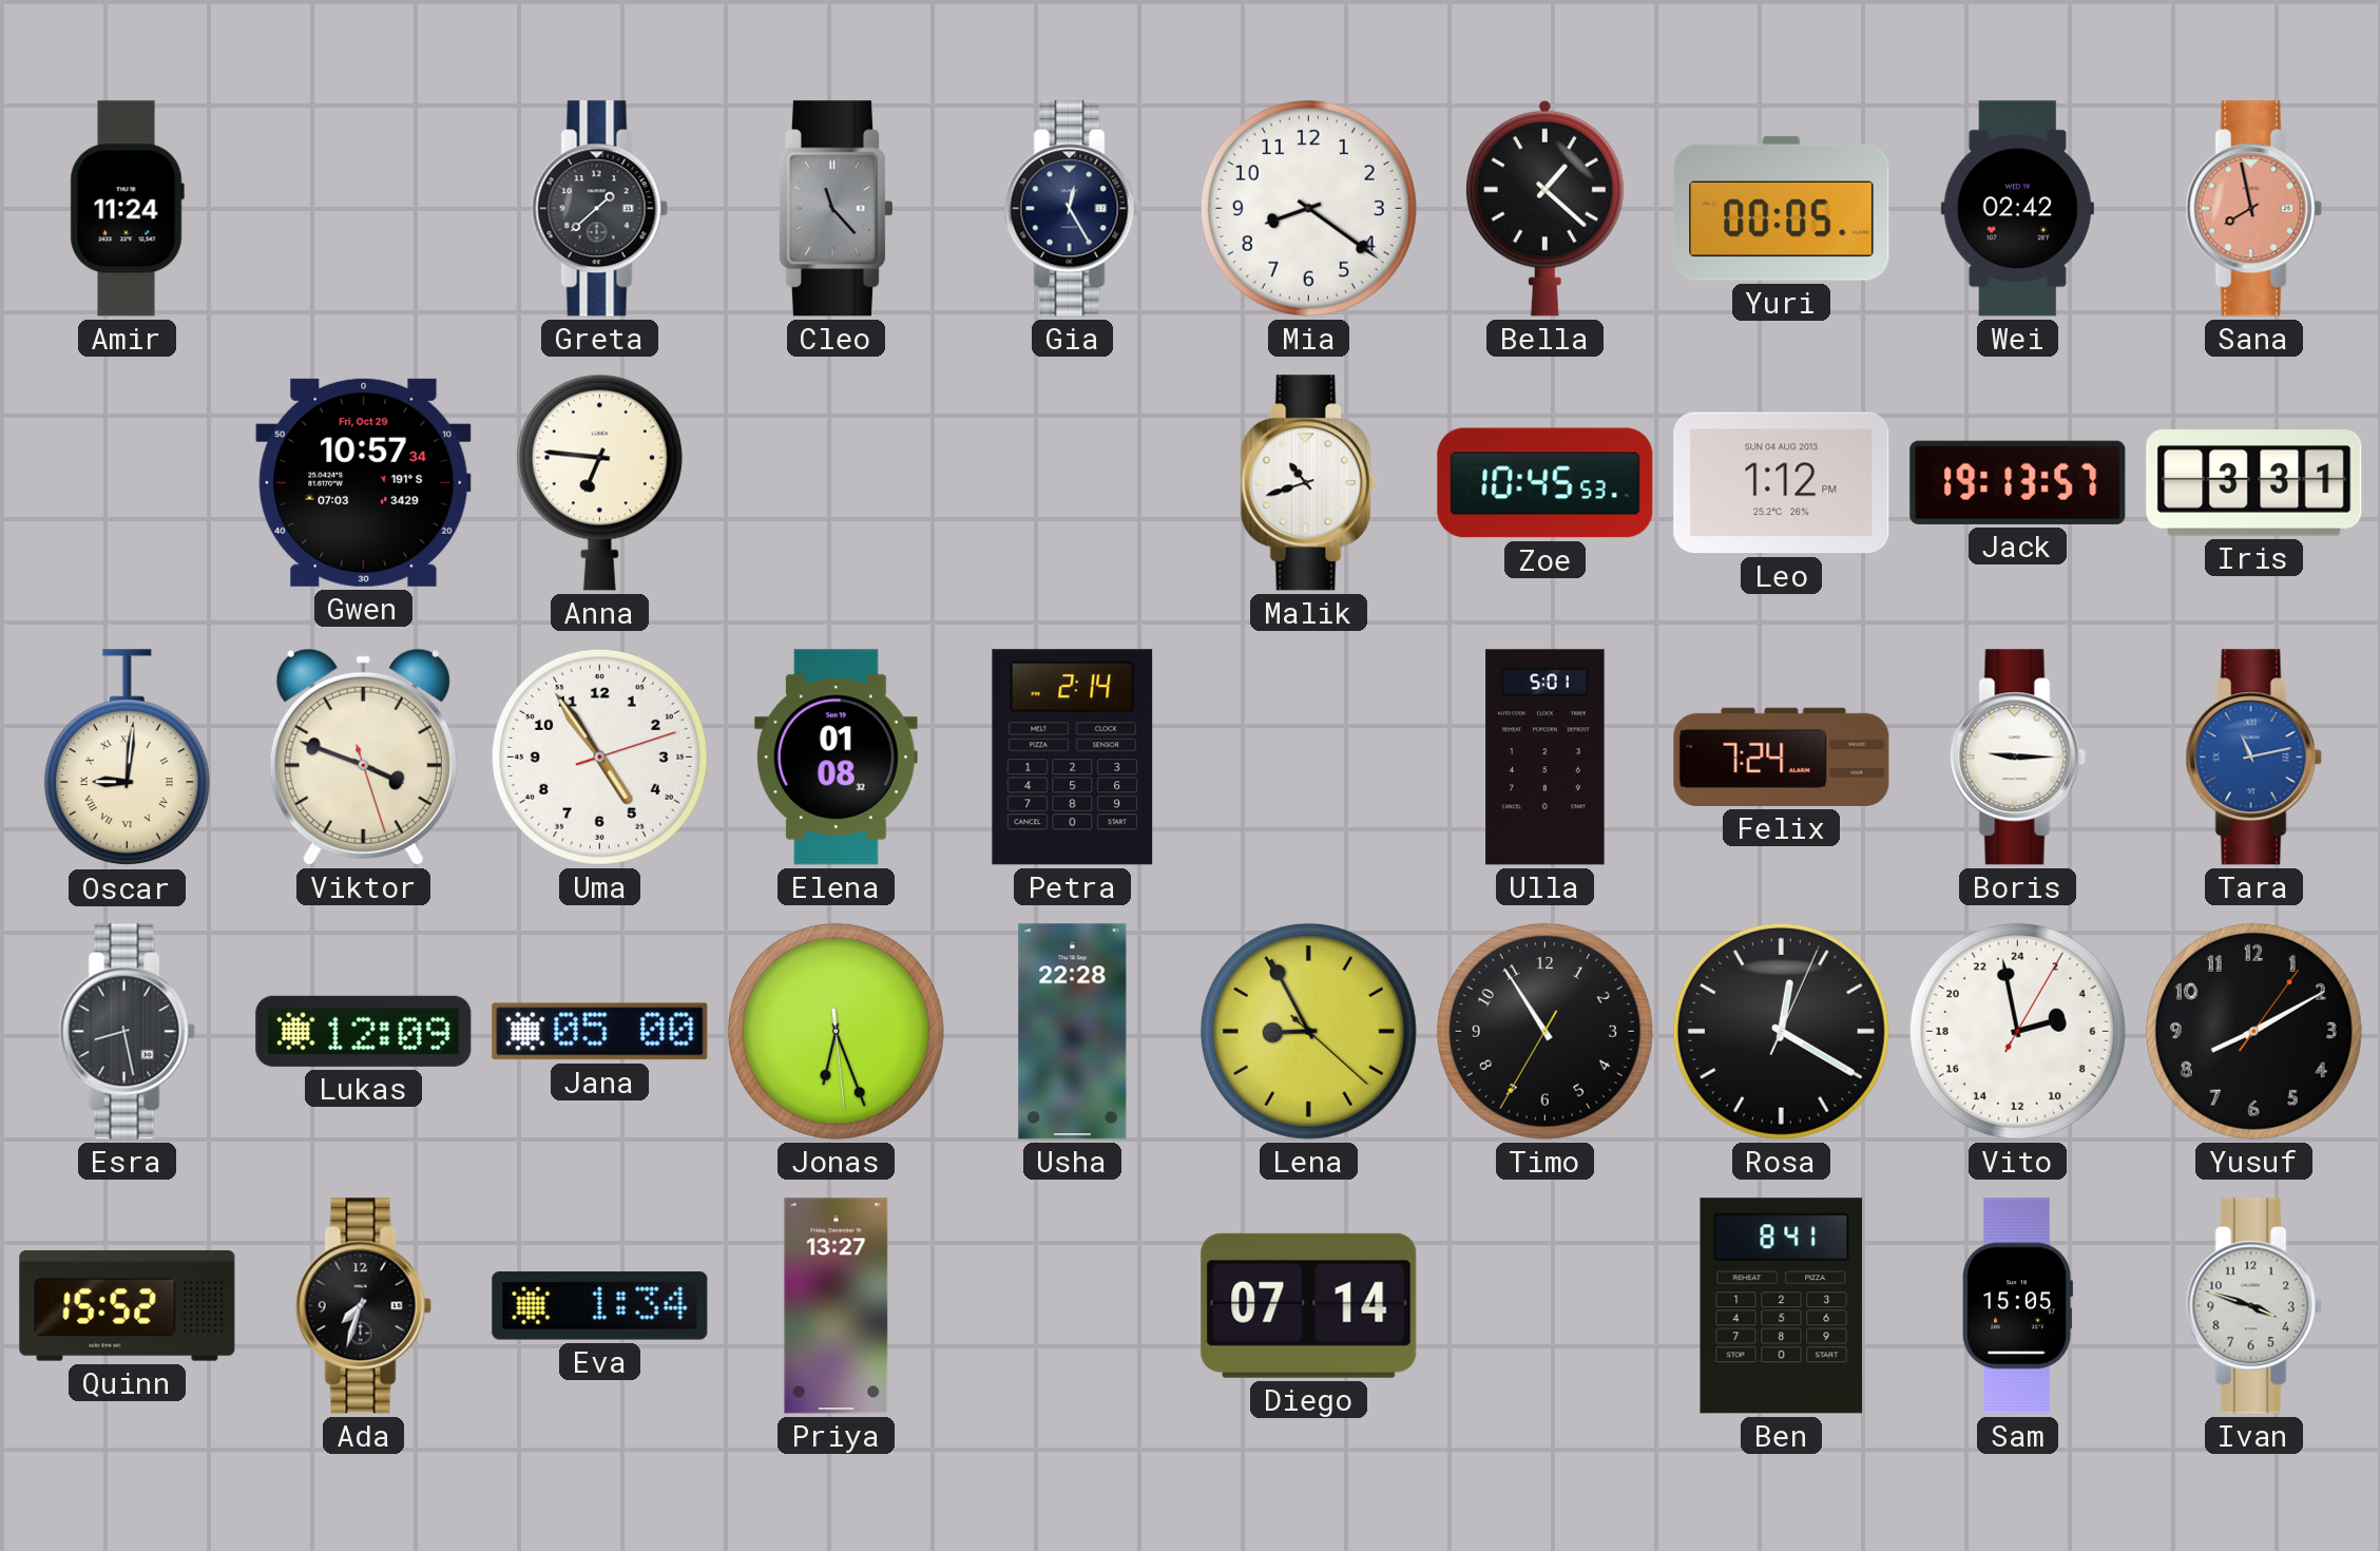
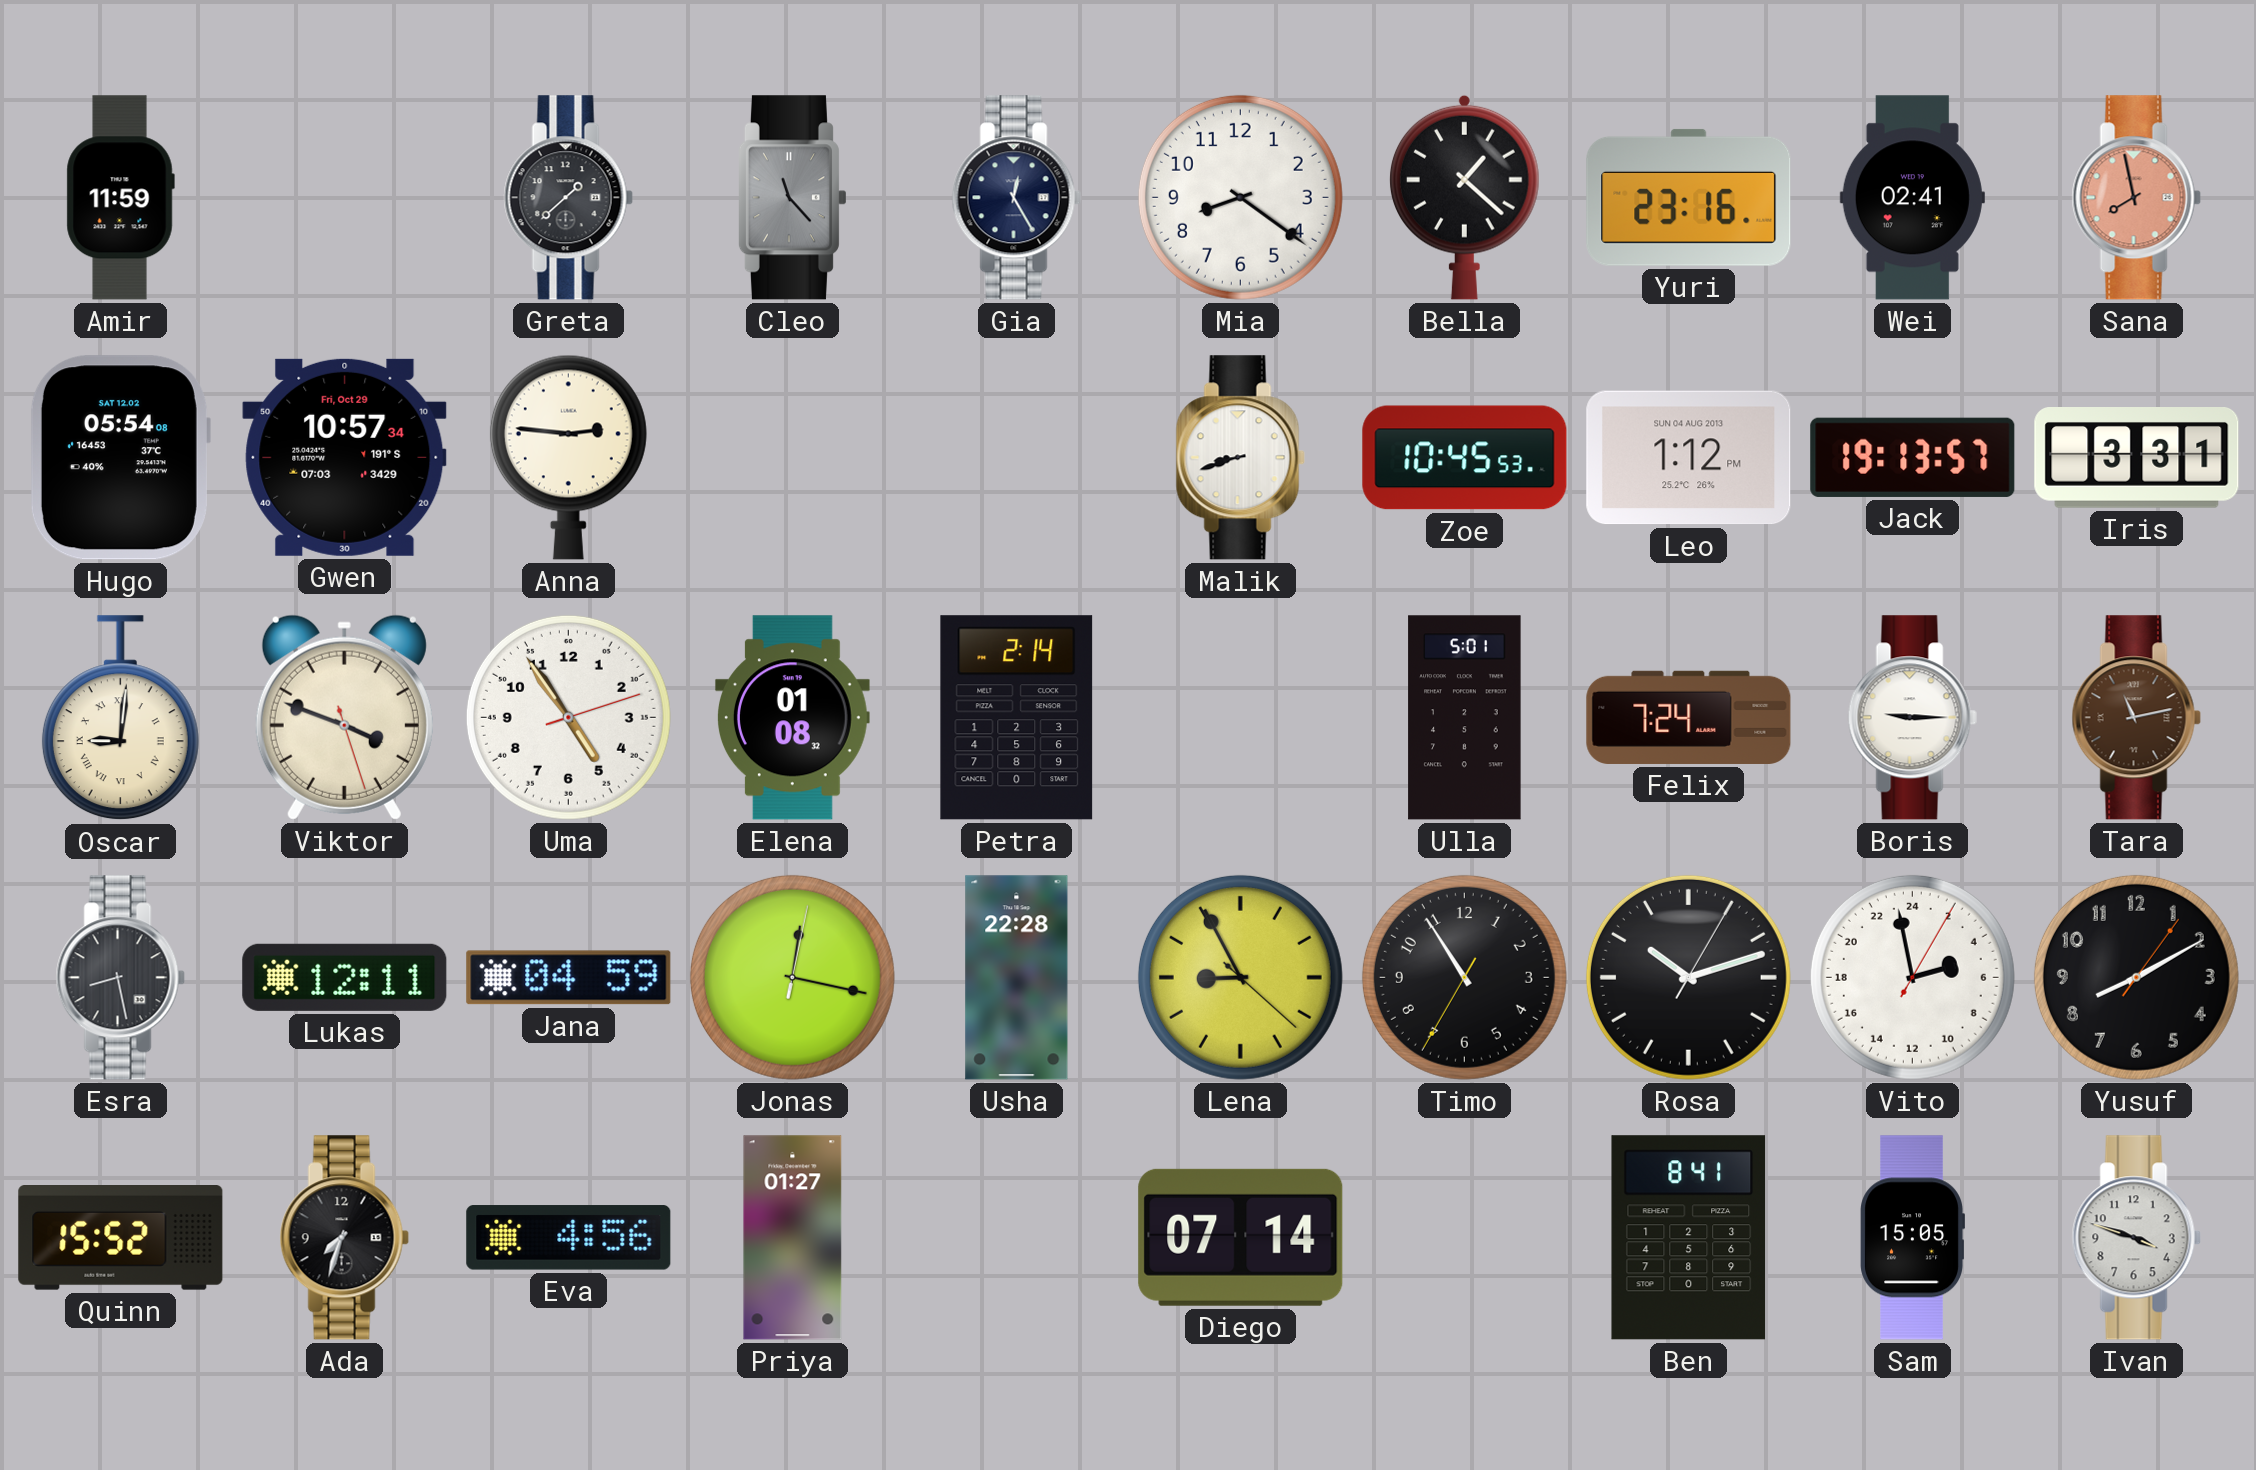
Amir: 11:24 -> 11:59 (120, 198)
Yuri: 00:05 -> 23:16 (1689, 197)
Wei: 02:42 -> 02:41 (1912, 198)
Hugo: none -> 05:54 (120, 458)
Anna: 6:46 -> 2:46 (568, 457)
Malik: 10:42 -> 8:42 (1240, 458)
Tara dial: blue -> brown (2136, 718)
Lukas: 12:09 -> 12:11 (345, 977)
Jana: 05:00 -> 04:59 (569, 978)
Jonas: 6:26 -> 12:17 (792, 977)
Rosa: 12:20 -> 10:12 (1688, 977)
Eva: 1:34 -> 4:56 (569, 1238)
Priya: 13:27 -> 01:27 (793, 1238)
